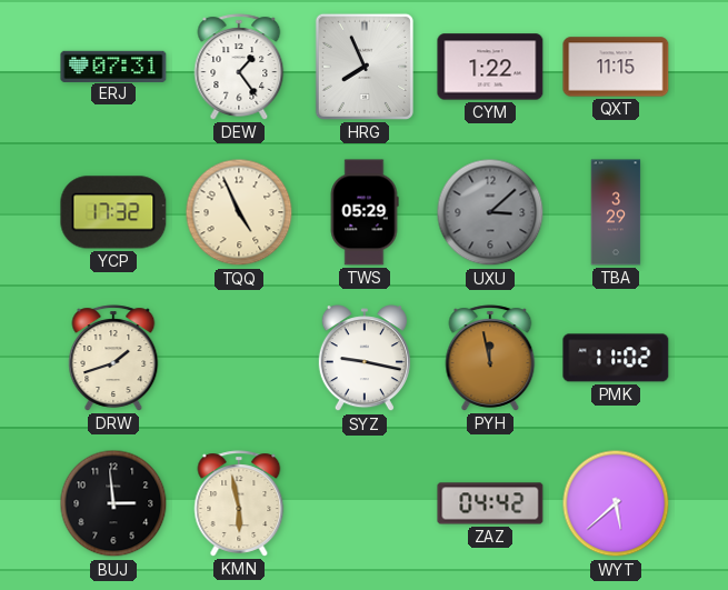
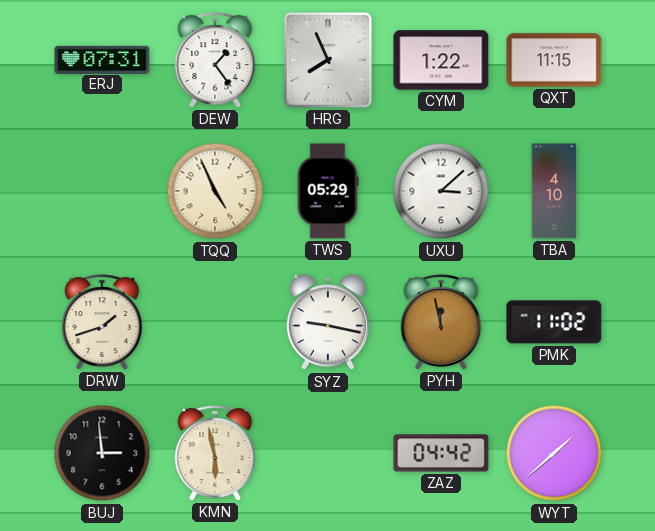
YCP: 17:32 -> none (113, 212)
UXU dial: grey -> white (441, 191)
TBA: 3:29 -> 4:10 (554, 191)
WYT: 5:38 -> 1:38 (554, 453)
